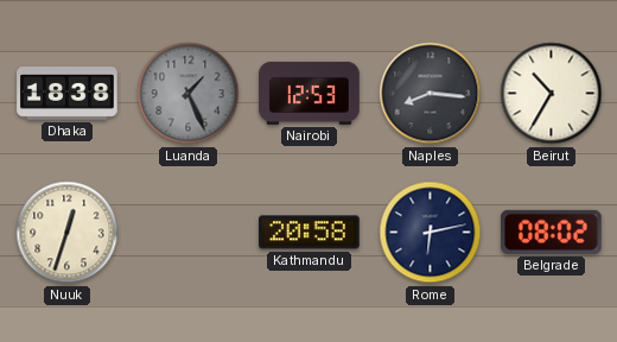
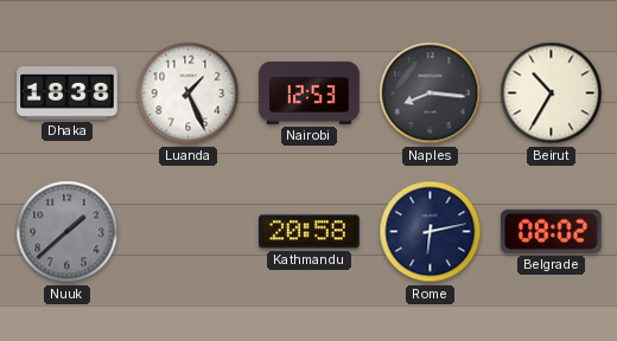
Luanda dial: grey -> white (189, 94)
Nuuk: 12:33 -> 1:38 (68, 232)
Nuuk dial: cream -> grey (68, 232)
